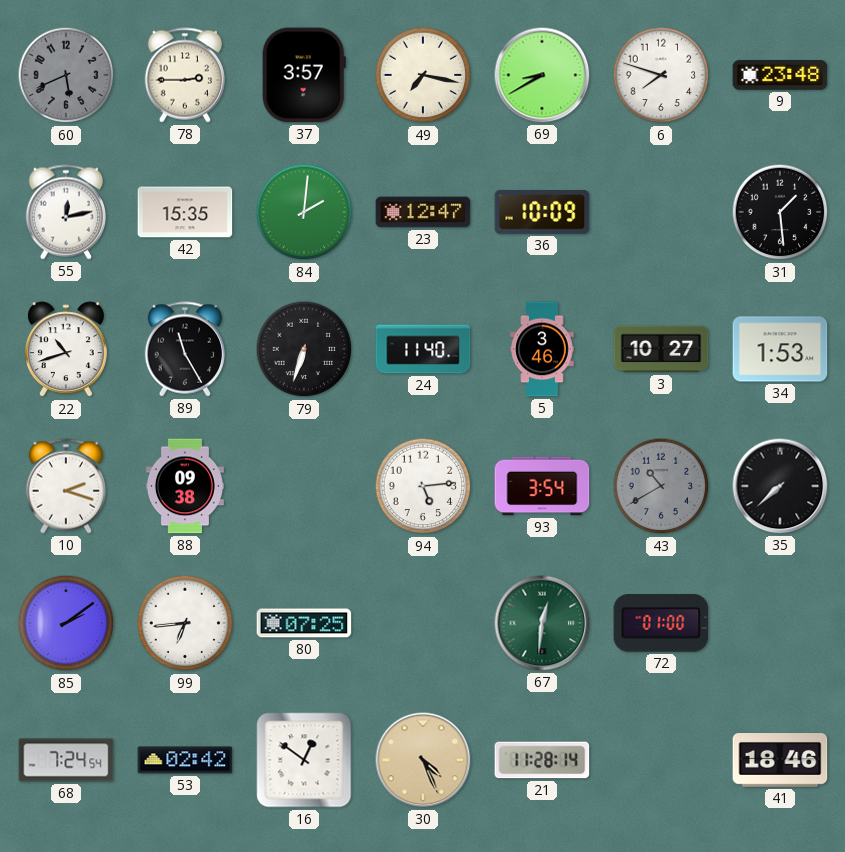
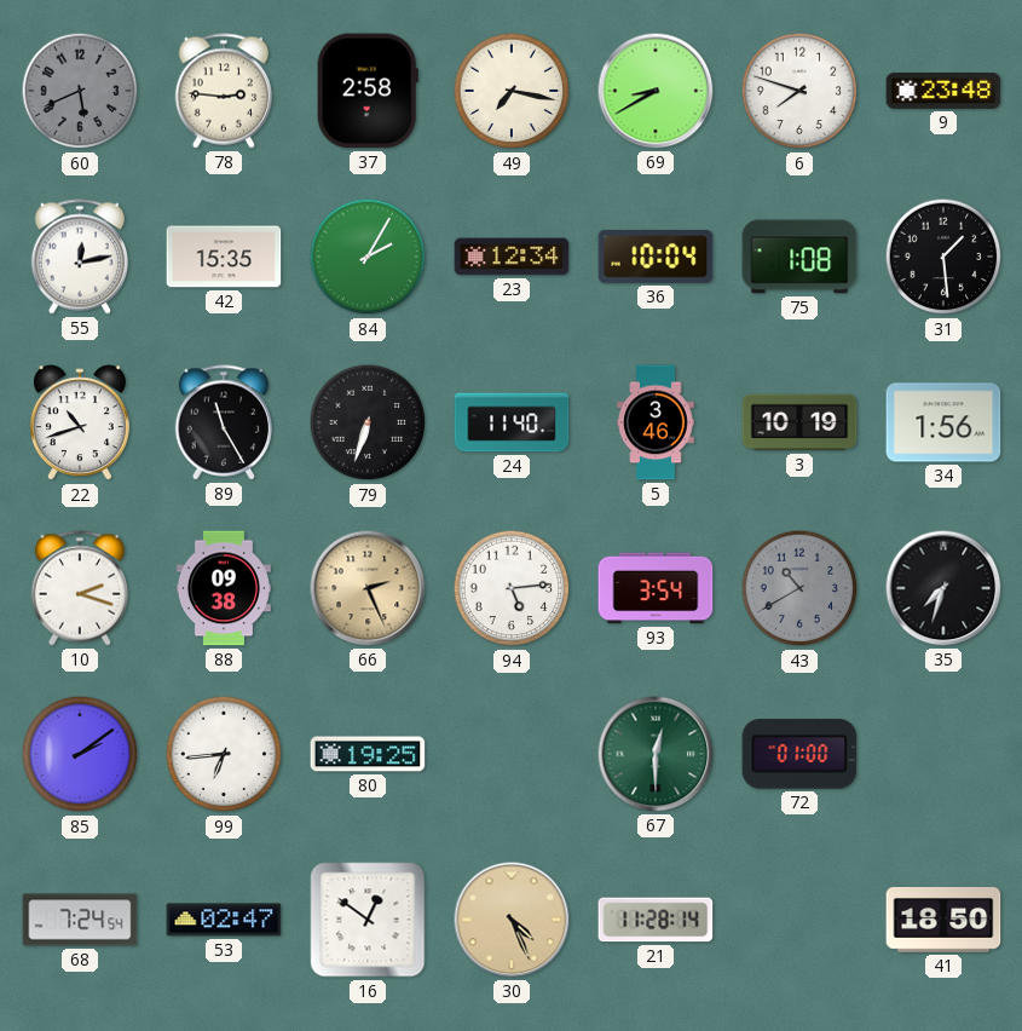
78: 2:45 -> 2:46 (223, 91)
37: 3:57 -> 2:58 (368, 91)
84: 2:01 -> 2:05 (368, 257)
23: 12:47 -> 12:34 (512, 257)
36: 10:09 -> 10:04 (656, 257)
75: none -> 1:08 (799, 257)
3: 10:27 -> 10:19 (799, 422)
34: 1:53 -> 1:56 (943, 422)
66: none -> 2:26 (368, 588)
35: 7:38 -> 7:33 (943, 588)
80: 07:25 -> 19:25 (368, 754)
67: 12:31 -> 12:30 (656, 754)
53: 02:42 -> 02:47 (224, 920)
41: 18:46 -> 18:50 (943, 921)
